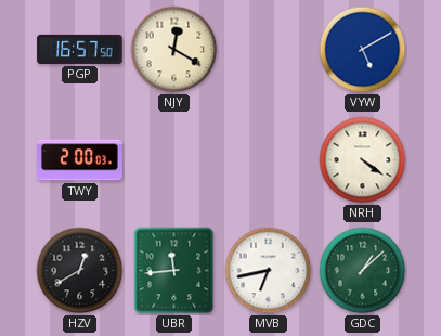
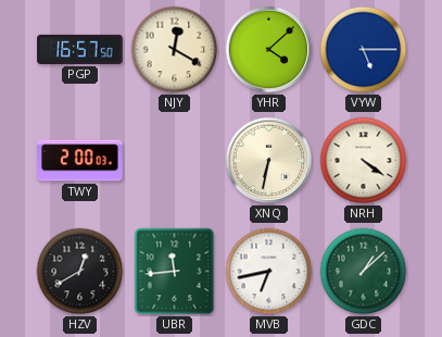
YHR: none -> 4:08 (269, 50)
VYW: 5:10 -> 5:15 (364, 50)
XNQ: none -> 6:32 (269, 161)
